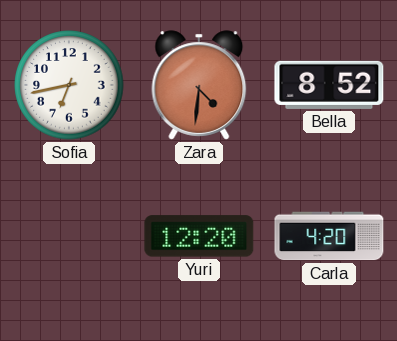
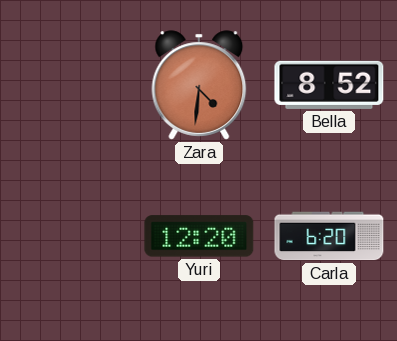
Sofia: 6:43 -> none (69, 85)
Carla: 4:20 -> 6:20 (329, 236)
